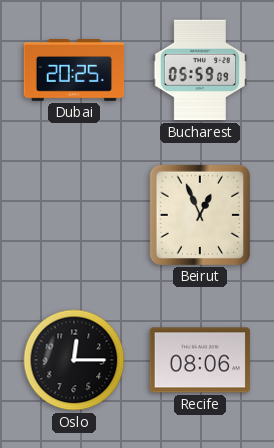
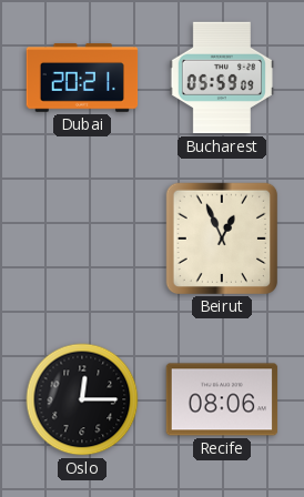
Dubai: 20:25 -> 20:21 (82, 78)
